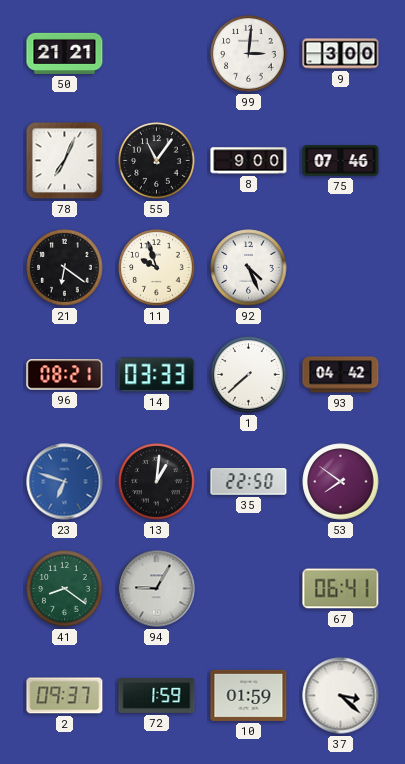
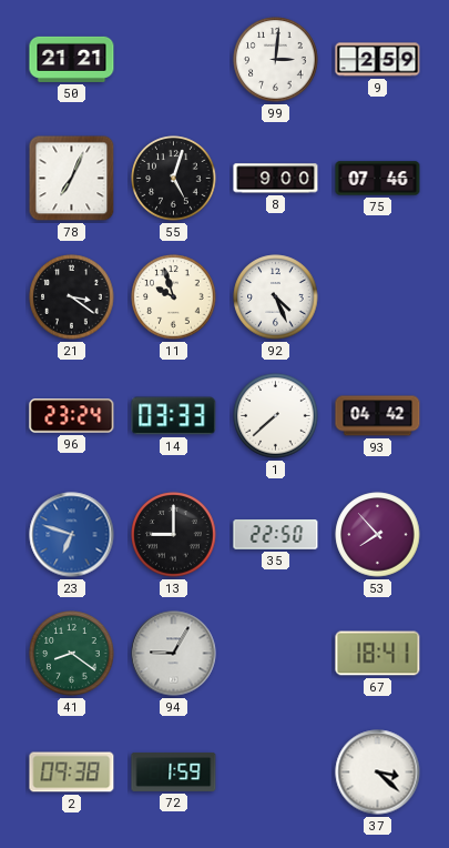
9: 3:00 -> 2:59 (378, 60)
55: 11:06 -> 5:03 (174, 179)
21: 6:21 -> 3:21 (72, 297)
96: 08:21 -> 23:24 (72, 416)
13: 1:01 -> 9:00 (174, 535)
53: 7:51 -> 7:53 (378, 535)
67: 06:41 -> 18:41 (378, 654)
2: 09:37 -> 09:38 (72, 773)
10: 01:59 -> none (249, 695)
